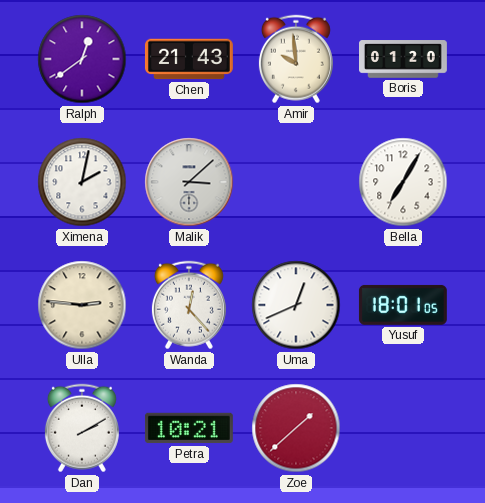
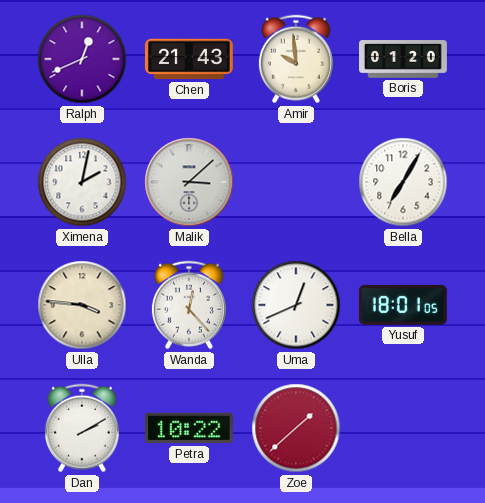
Ralph: 12:39 -> 12:41 (82, 59)
Ulla: 2:46 -> 3:46 (82, 305)
Petra: 10:21 -> 10:22 (189, 428)
